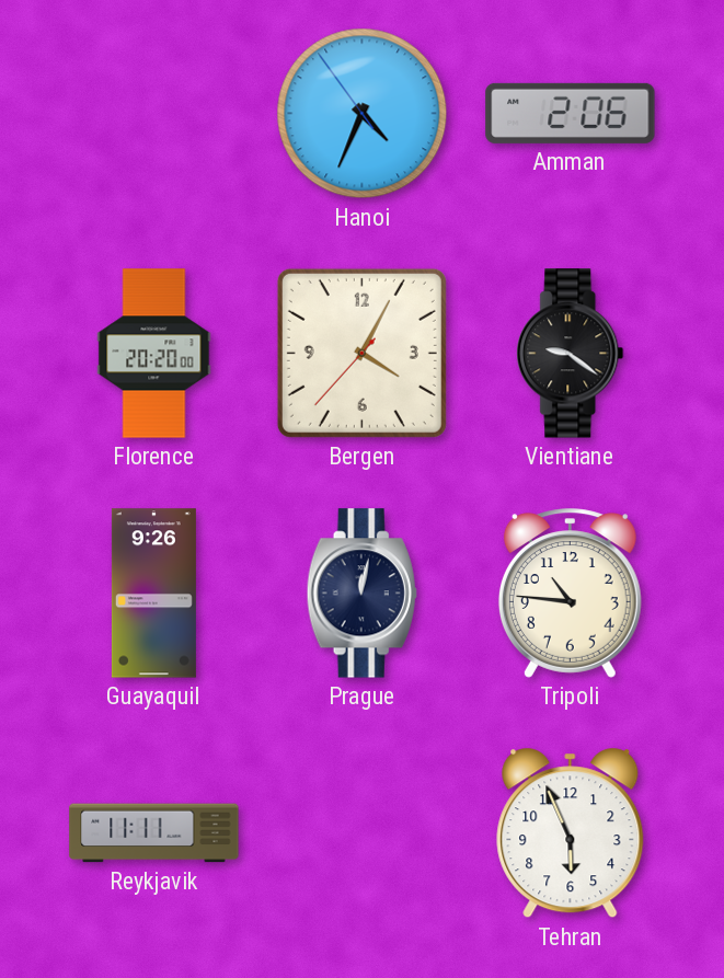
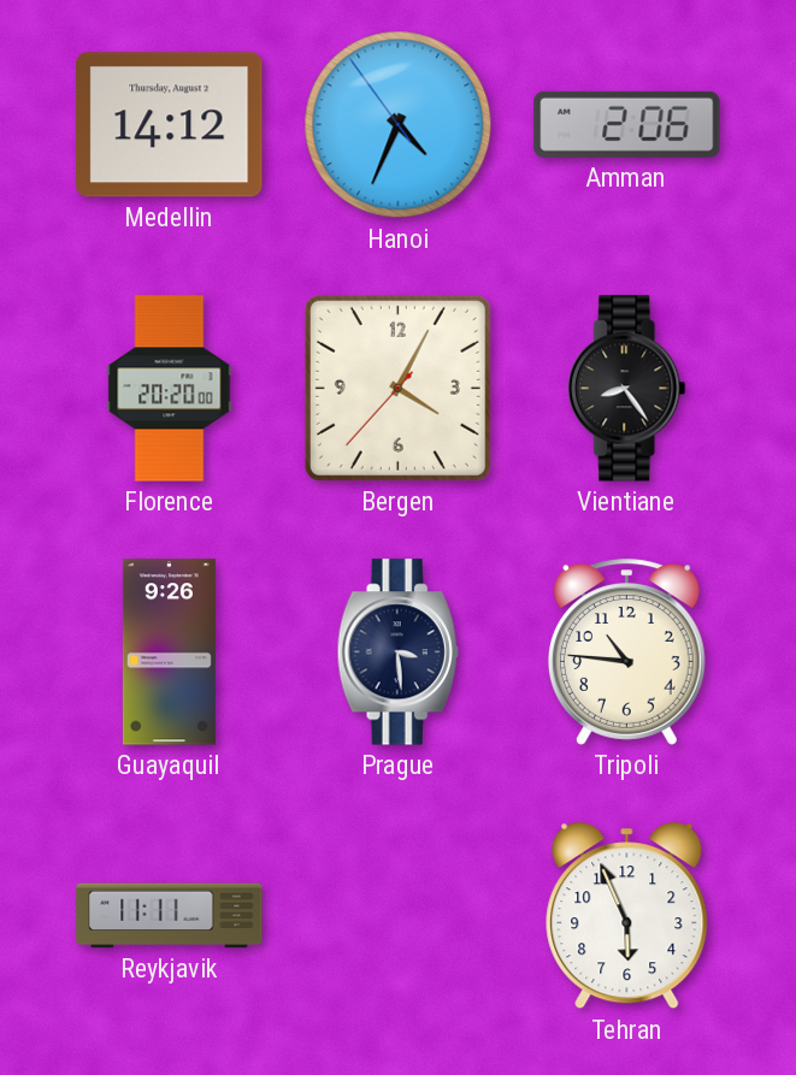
Medellin: none -> 14:12 (170, 125)
Vientiane: 9:21 -> 8:24 (627, 389)
Prague: 12:02 -> 3:29 (397, 652)
